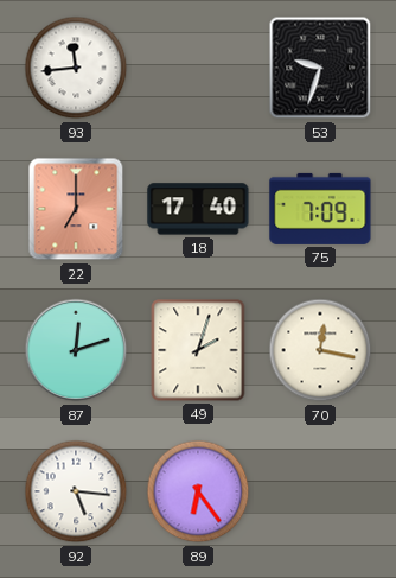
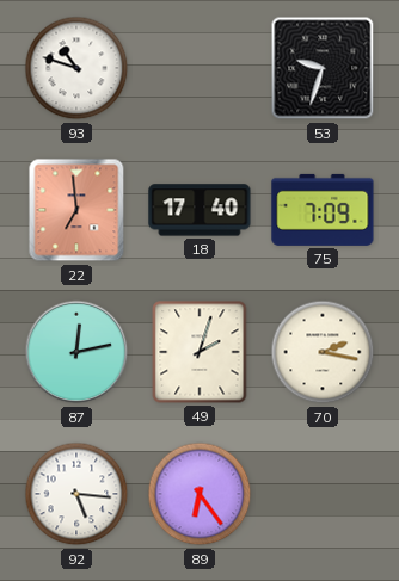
93: 11:44 -> 10:48 (76, 68)
22: 7:00 -> 6:59 (76, 210)
87: 12:12 -> 12:13 (76, 352)
70: 12:17 -> 2:17 (323, 352)
